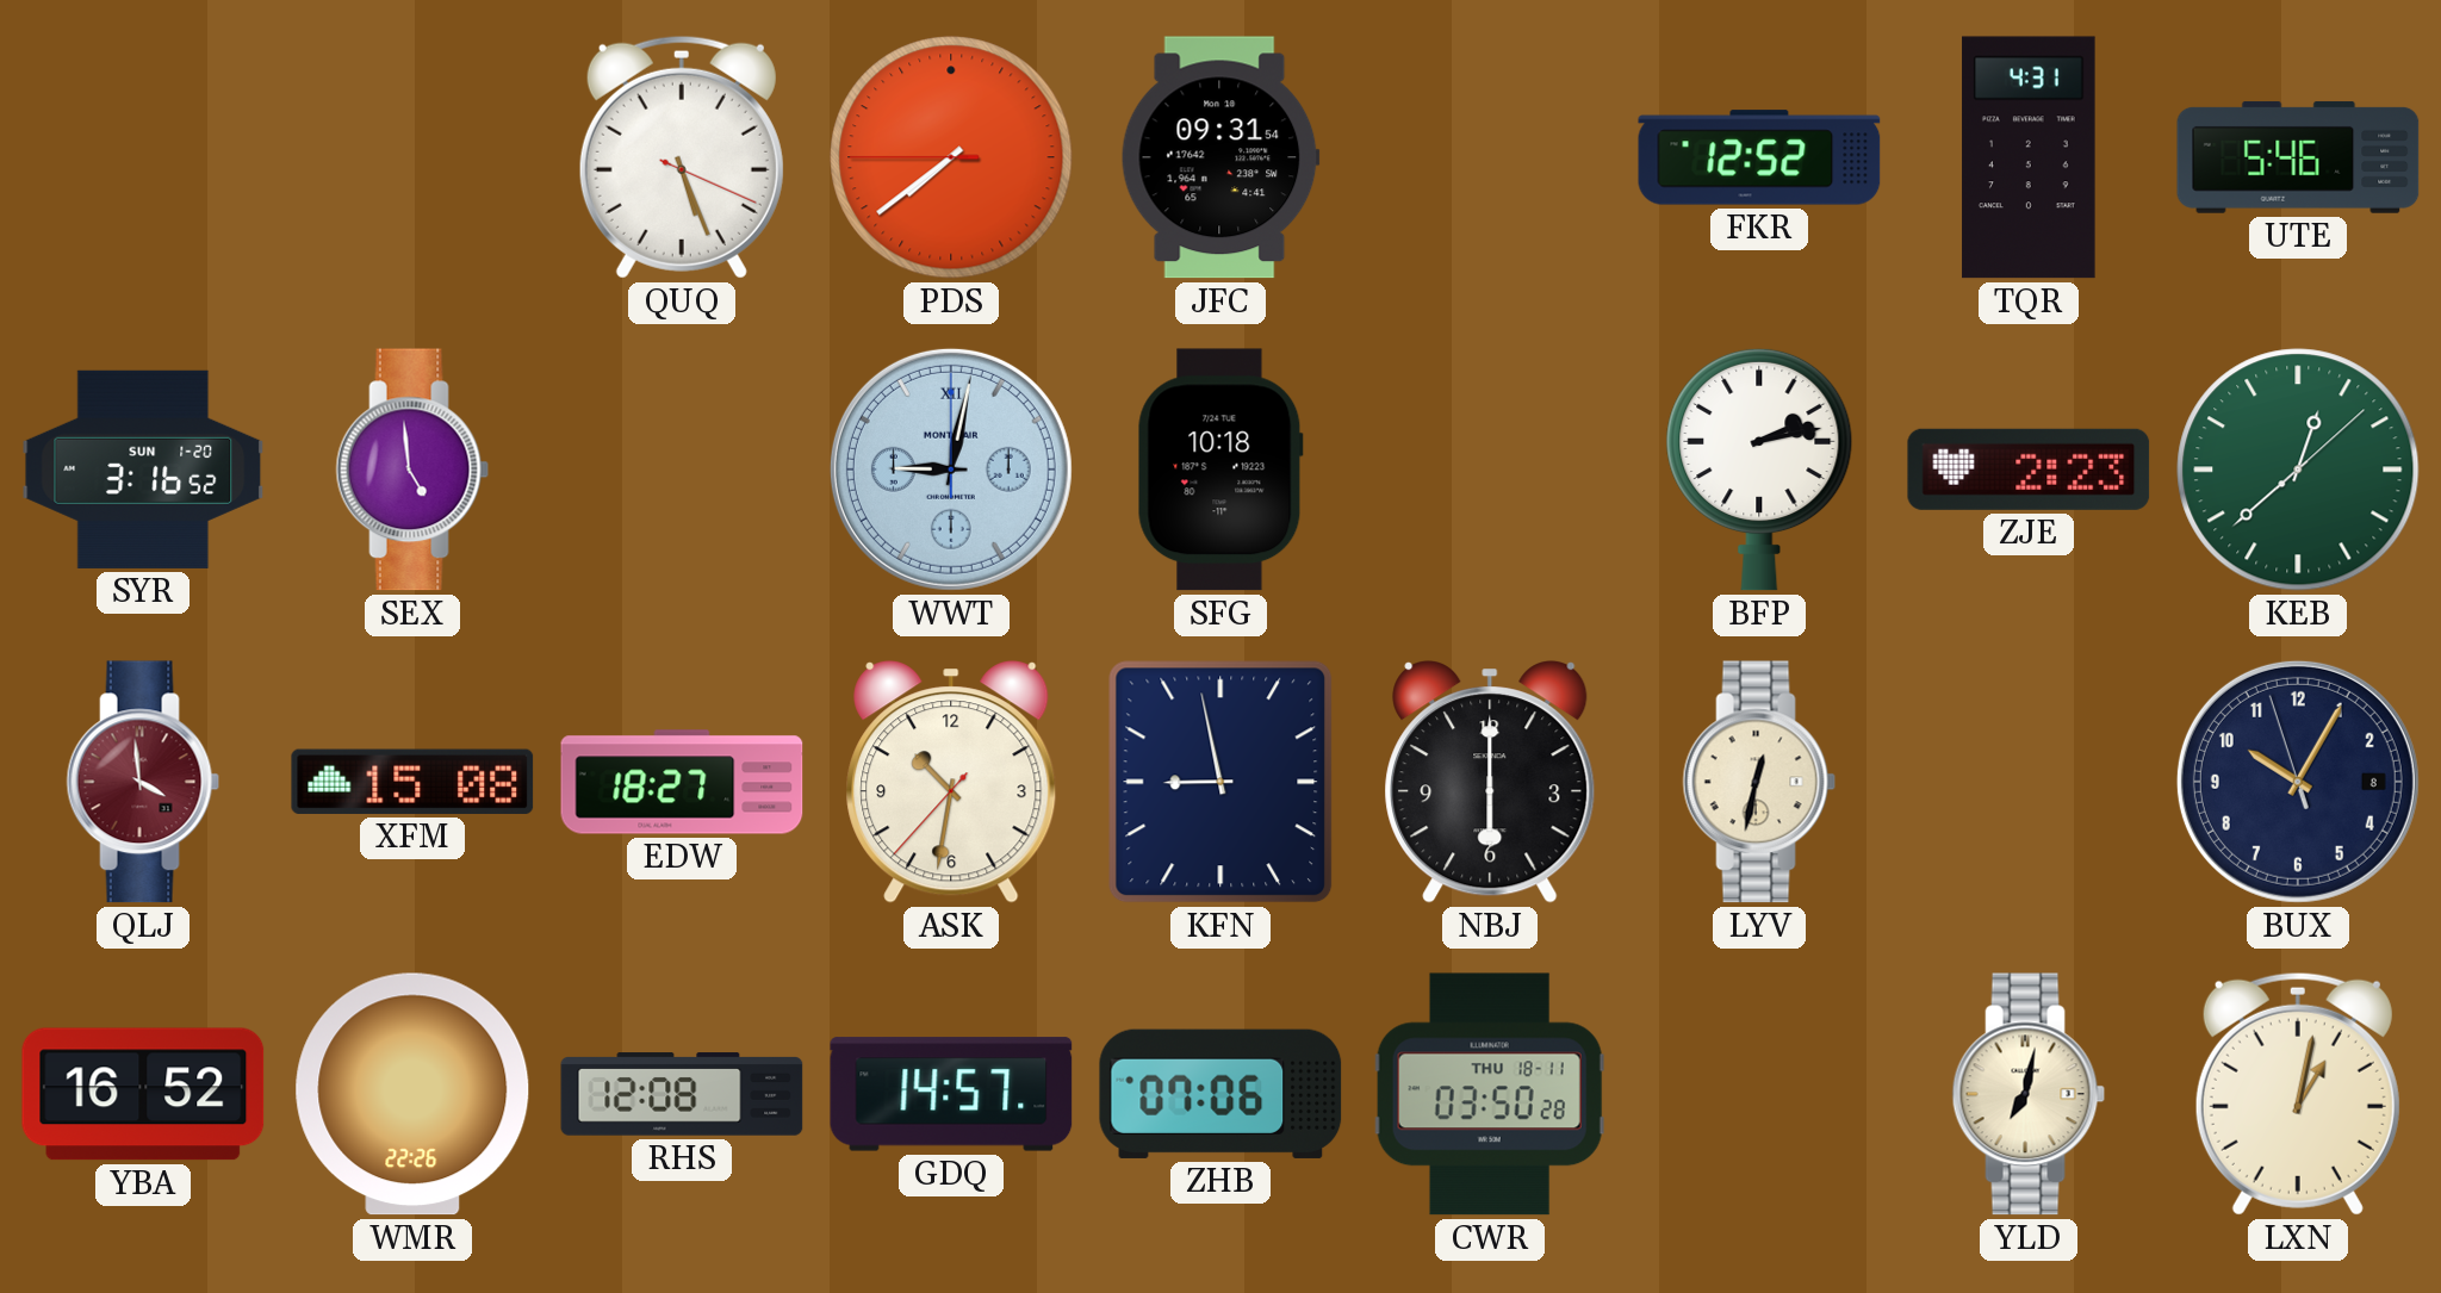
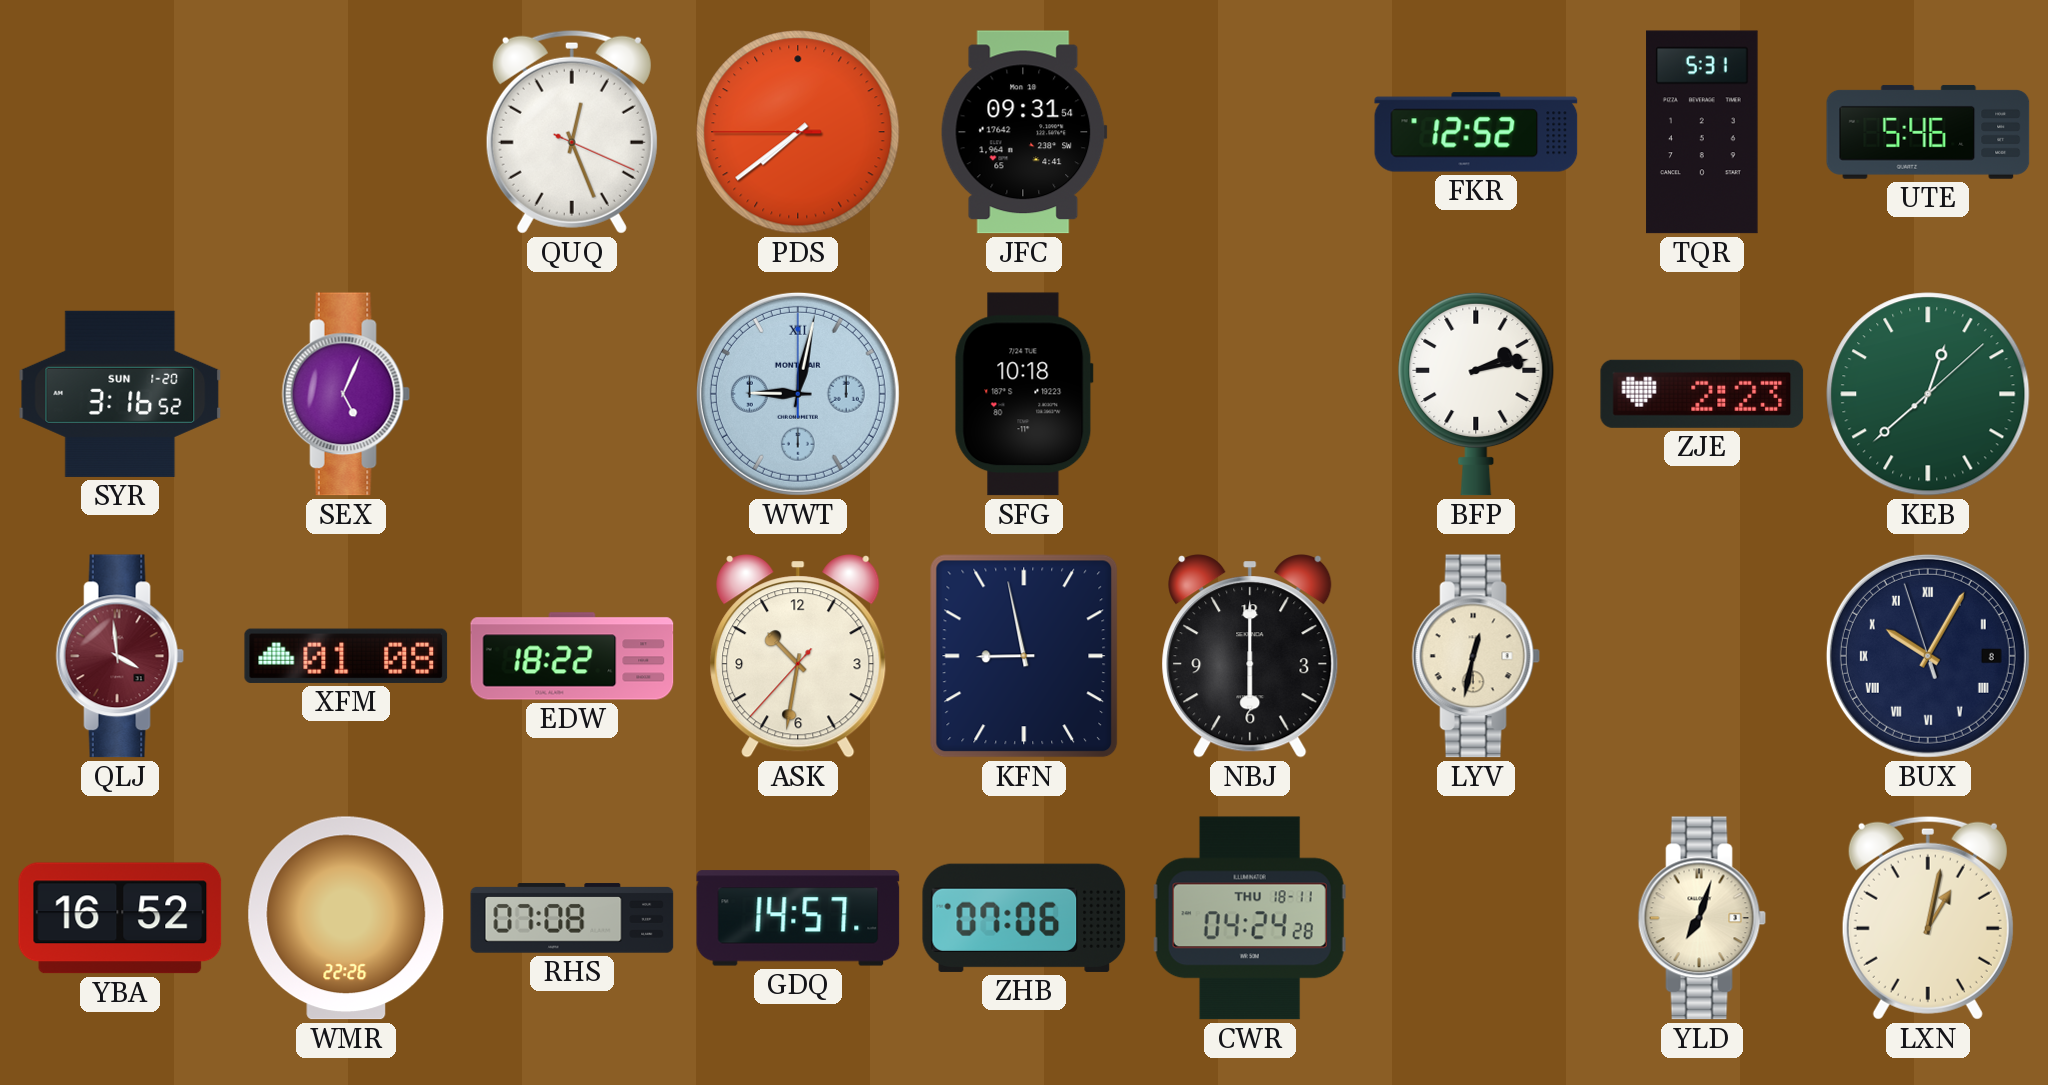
QUQ: 5:26 -> 12:26 (572, 132)
TQR: 4:31 -> 5:31 (1702, 132)
SEX: 4:59 -> 5:04 (346, 394)
XFM: 15:08 -> 01:08 (346, 656)
EDW: 18:27 -> 18:22 (572, 656)
BUX numerals: Arabic -> Roman (1928, 656)
RHS: 12:08 -> 07:08 (572, 918)
CWR: 03:50 -> 04:24 (1250, 918)
YLD: 7:02 -> 7:03 (1702, 918)
